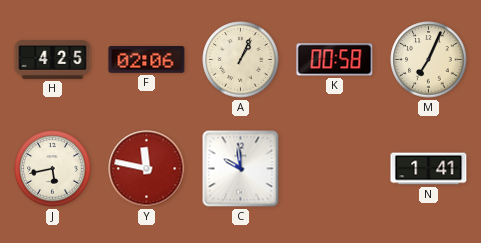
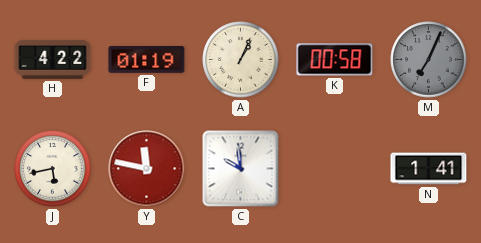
H: 4:25 -> 4:22 (53, 59)
F: 02:06 -> 01:19 (147, 60)
M dial: cream -> grey (429, 60)
